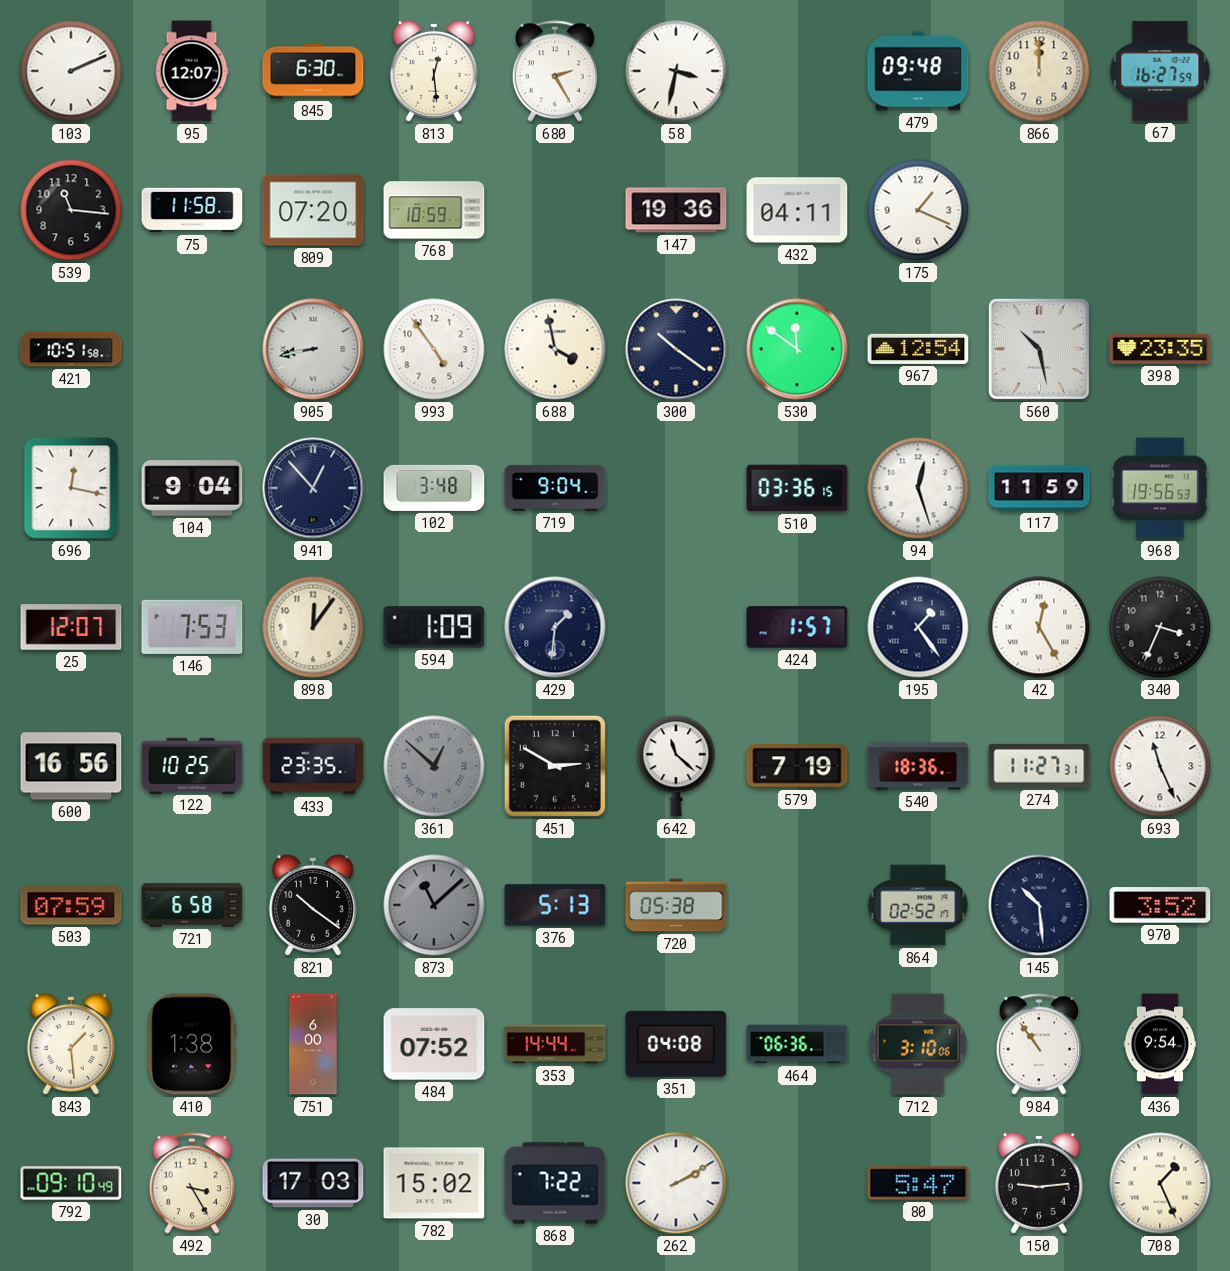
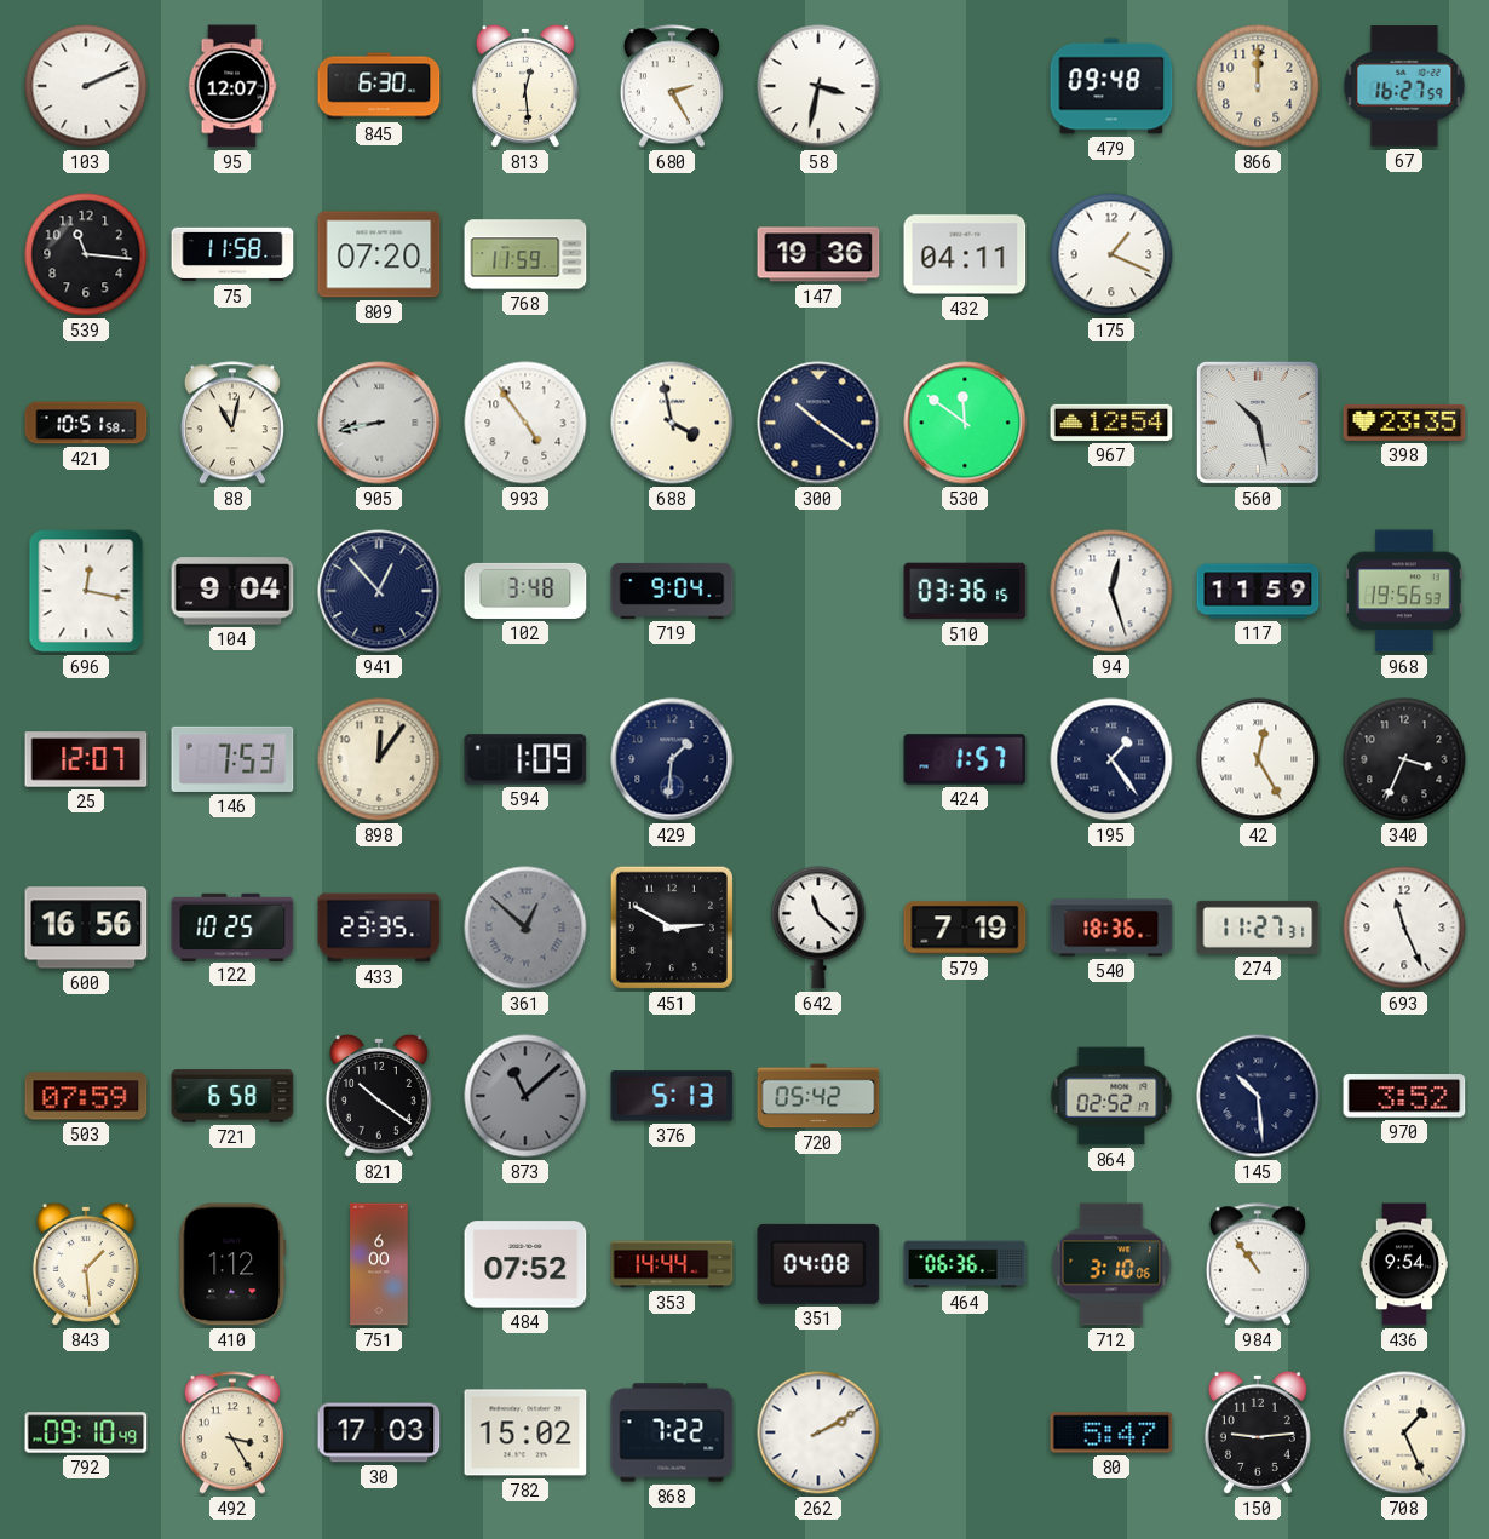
768: 10:59 -> 11:59 (525, 254)
88: none -> 11:02 (232, 423)
720: 05:38 -> 05:42 (818, 1096)
410: 1:38 -> 1:12 (232, 1264)
